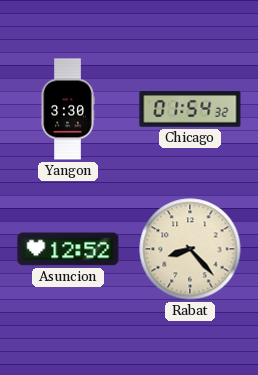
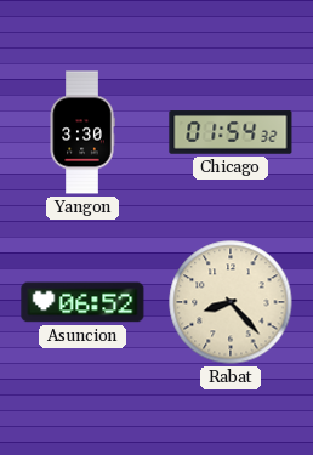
Asuncion: 12:52 -> 06:52 (82, 302)
